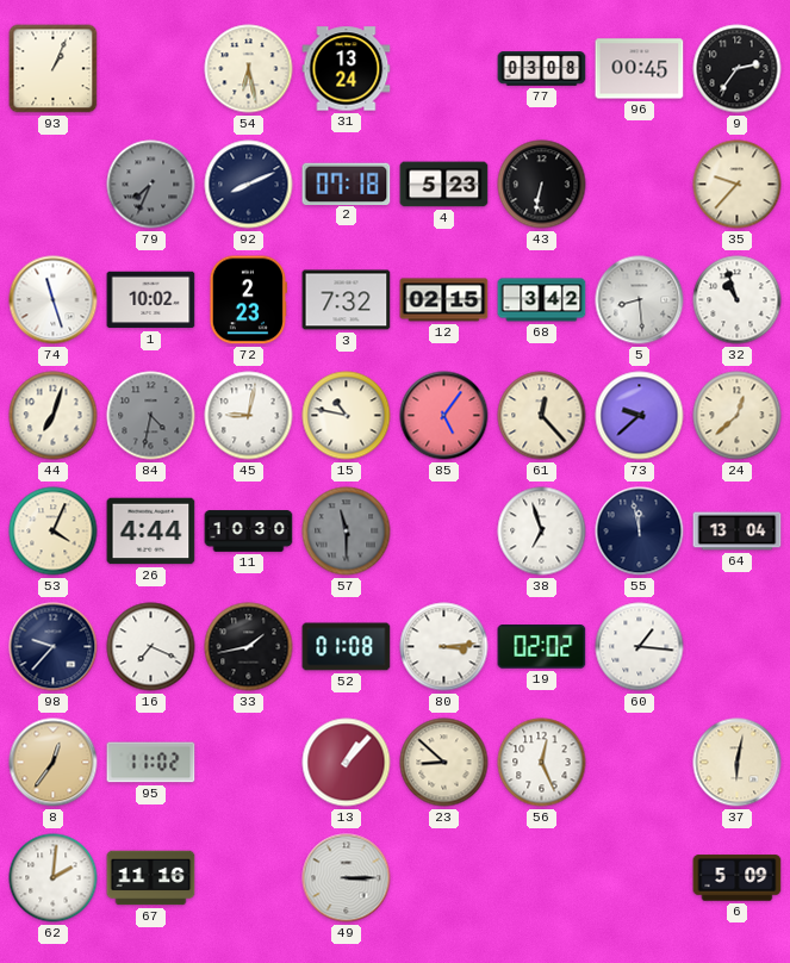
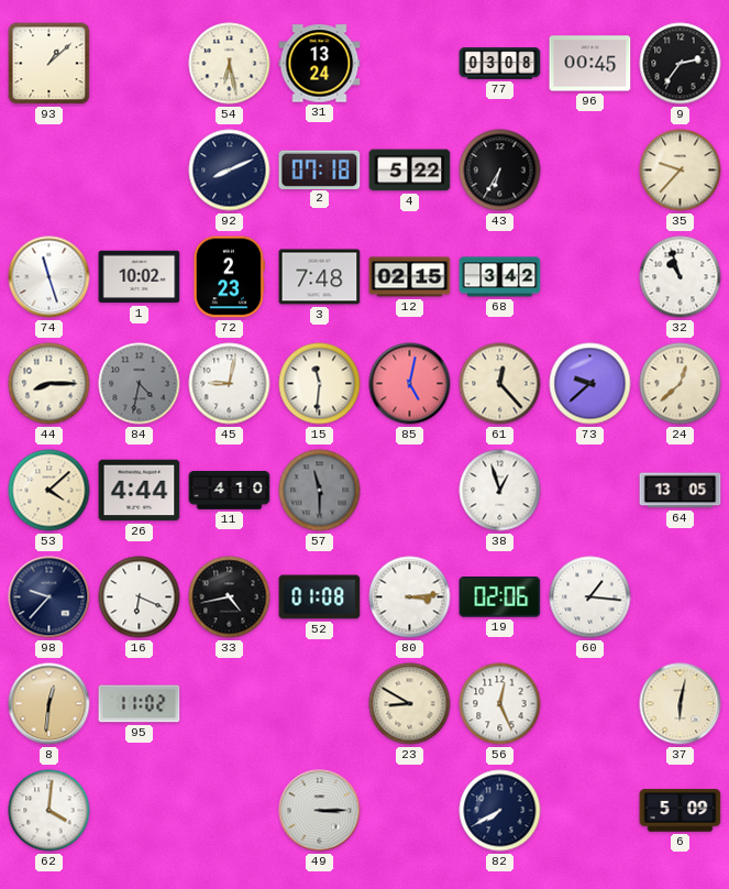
93: 1:04 -> 1:08 (49, 64)
79: 7:34 -> none (151, 185)
4: 5:23 -> 5:22 (410, 171)
43: 6:32 -> 6:35 (500, 171)
3: 7:32 -> 7:48 (320, 277)
5: 8:29 -> none (640, 300)
44: 7:03 -> 8:15 (49, 384)
15: 10:47 -> 11:31 (320, 384)
85: 5:06 -> 5:02 (410, 384)
53: 4:04 -> 4:08 (49, 491)
11: 10:30 -> 4:10 (230, 491)
38: 6:57 -> 12:57 (500, 491)
55: 11:58 -> none (640, 532)
64: 13:04 -> 13:05 (681, 491)
16: 7:19 -> 6:19 (140, 597)
33: 1:43 -> 4:43 (230, 597)
19: 02:02 -> 02:06 (500, 597)
8: 12:36 -> 12:31 (49, 704)
13: 1:07 -> none (347, 763)
23: 8:52 -> 8:50 (410, 704)
62: 2:01 -> 4:01 (49, 811)
67: 11:16 -> none (151, 878)
82: none -> 7:40 (500, 811)
